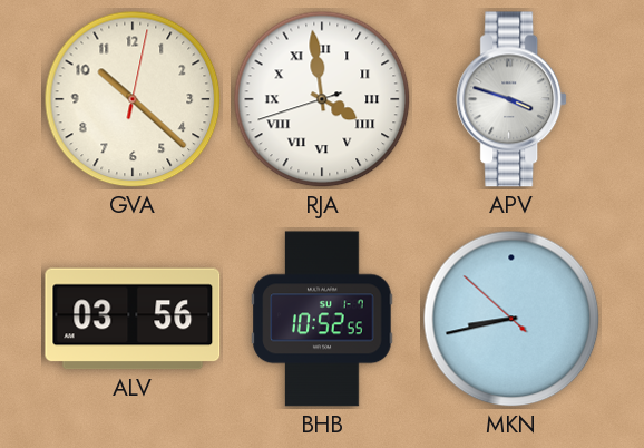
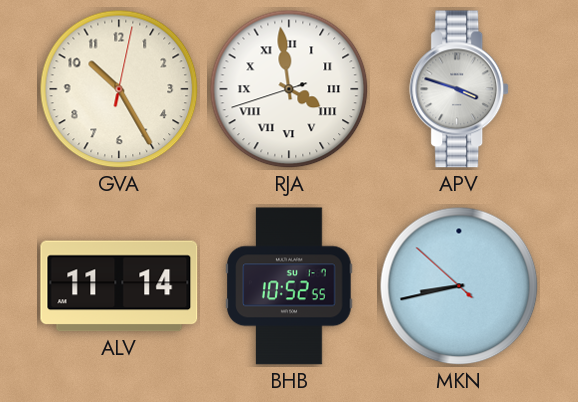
GVA: 10:22 -> 10:25 (119, 89)
ALV: 03:56 -> 11:14 (119, 286)
